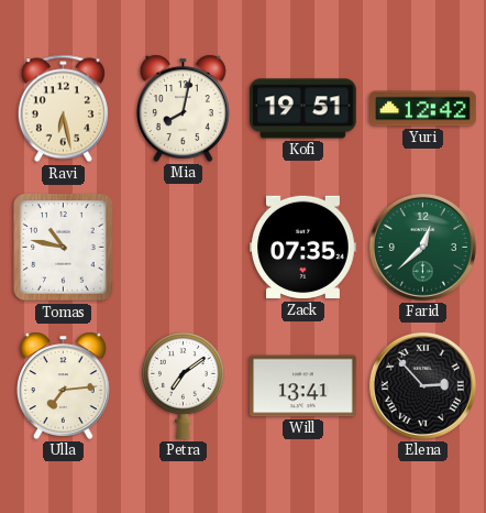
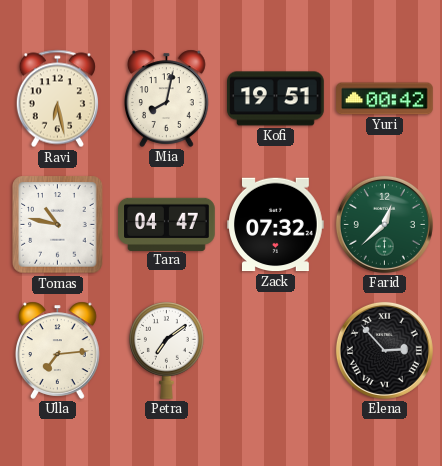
Yuri: 12:42 -> 00:42 (385, 99)
Tara: none -> 04:47 (167, 224)
Zack: 07:35 -> 07:32 (276, 225)
Will: 13:41 -> none (303, 386)
